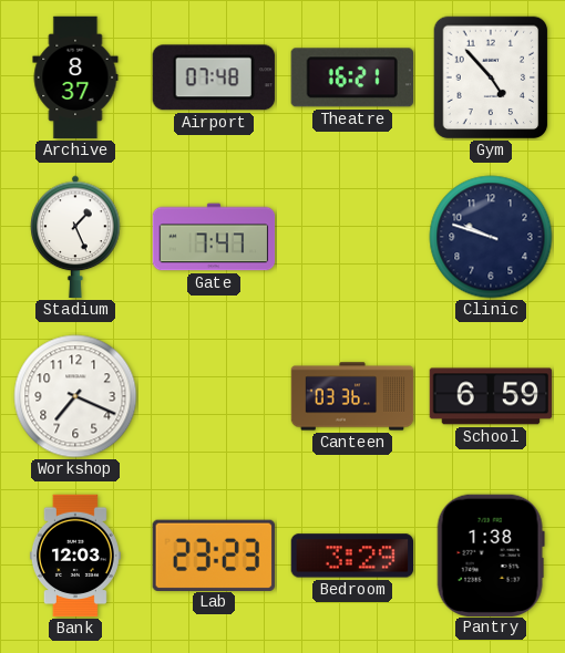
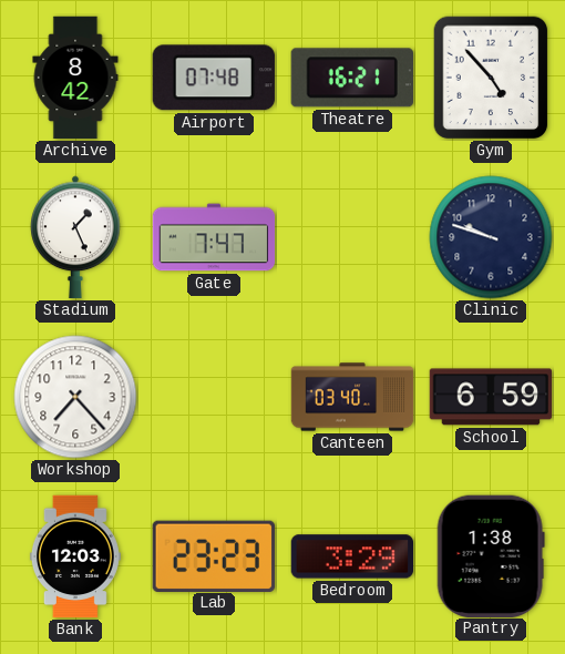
Archive: 8:37 -> 8:42 (75, 78)
Workshop: 7:19 -> 7:23 (75, 397)
Canteen: 03:36 -> 03:40 (352, 397)
